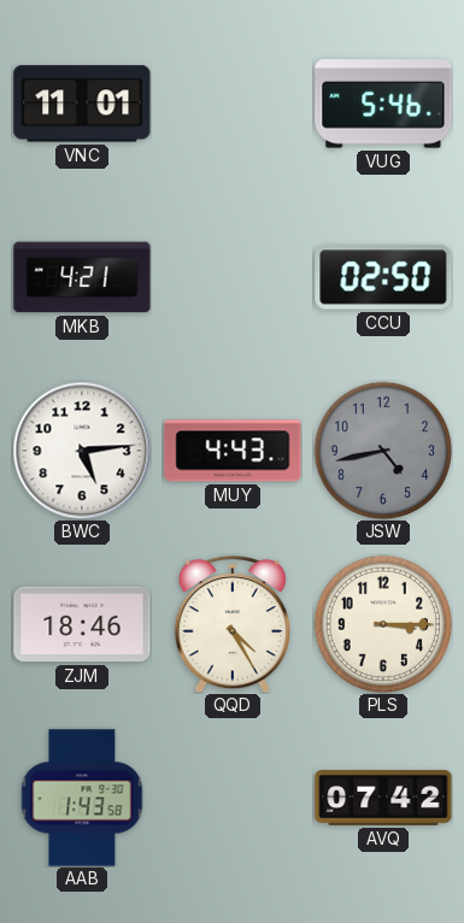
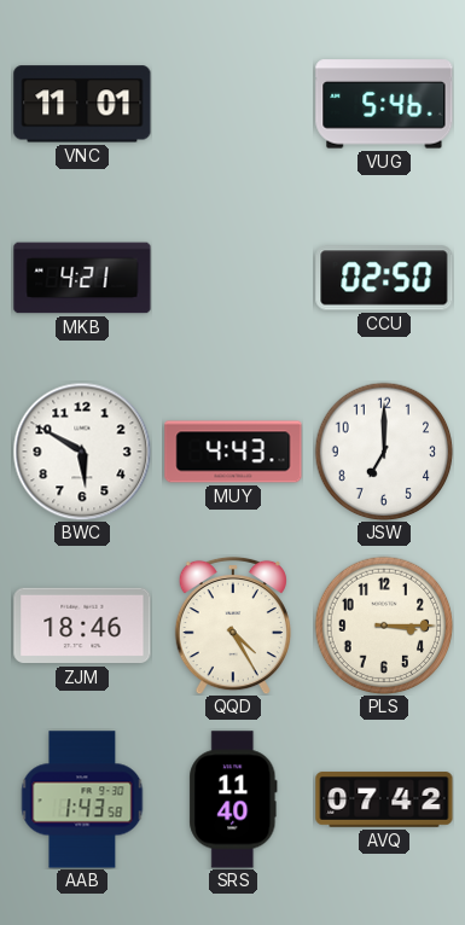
BWC: 5:14 -> 5:50 (82, 452)
JSW: 4:43 -> 7:00 (384, 452)
JSW dial: grey -> white (384, 452)
SRS: none -> 11:40 (233, 799)
